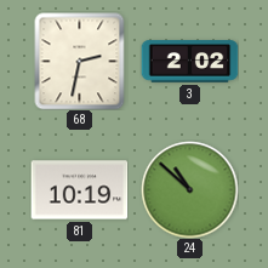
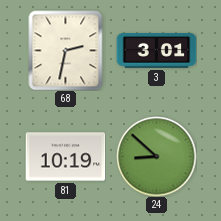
3: 2:02 -> 3:01 (156, 51)
24: 10:52 -> 8:52 (156, 156)
